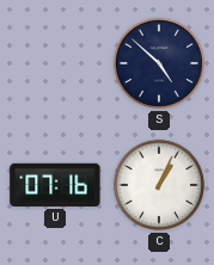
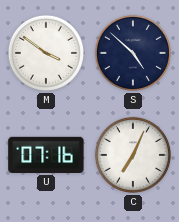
M: none -> 3:51 (46, 53)
C: 1:04 -> 7:04 (133, 155)
